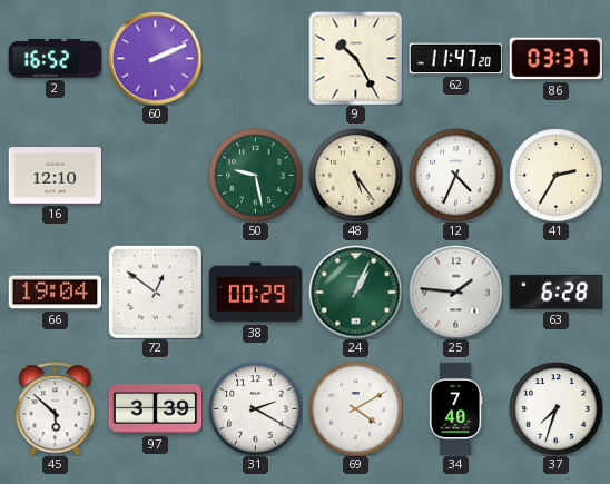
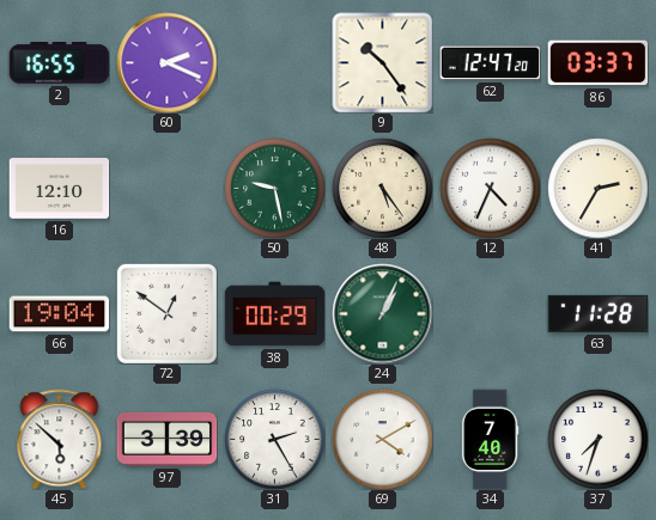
2: 16:52 -> 16:55 (59, 63)
60: 2:11 -> 2:19 (166, 62)
9: 10:25 -> 10:24 (382, 62)
62: 11:47 -> 12:47 (490, 63)
25: 1:46 -> none (455, 292)
63: 6:28 -> 11:28 (597, 313)
31: 2:20 -> 2:25 (274, 439)
